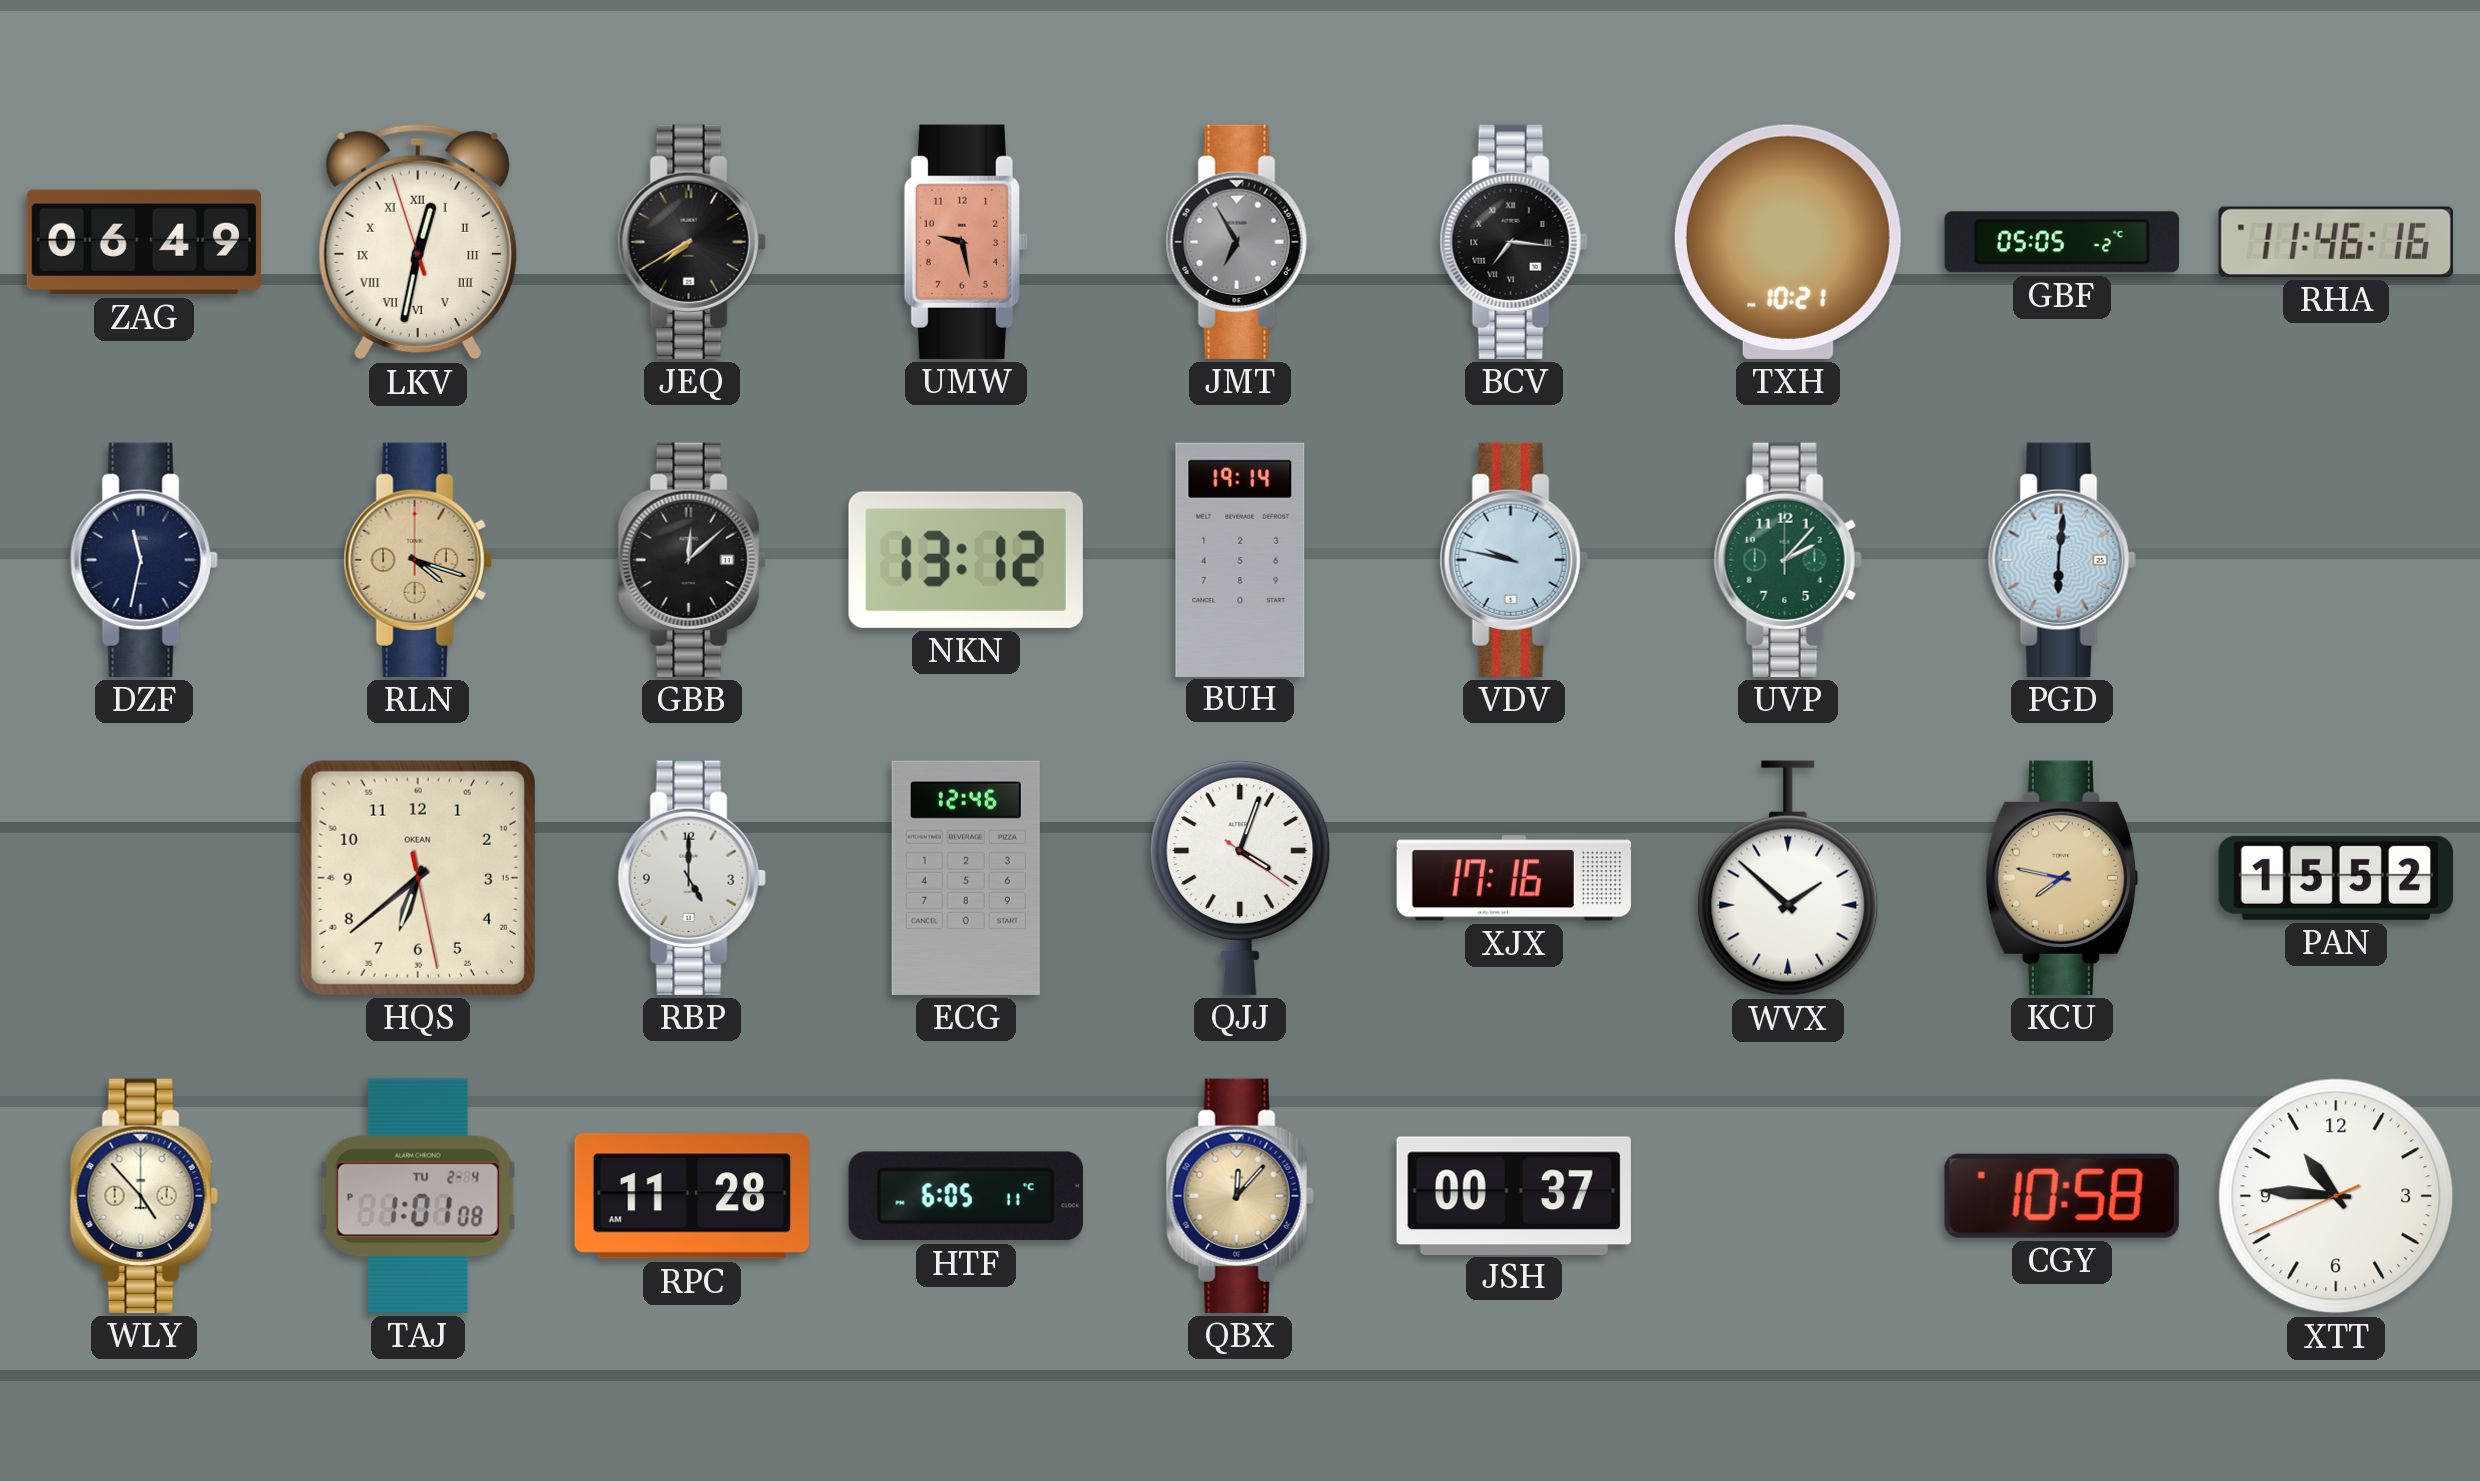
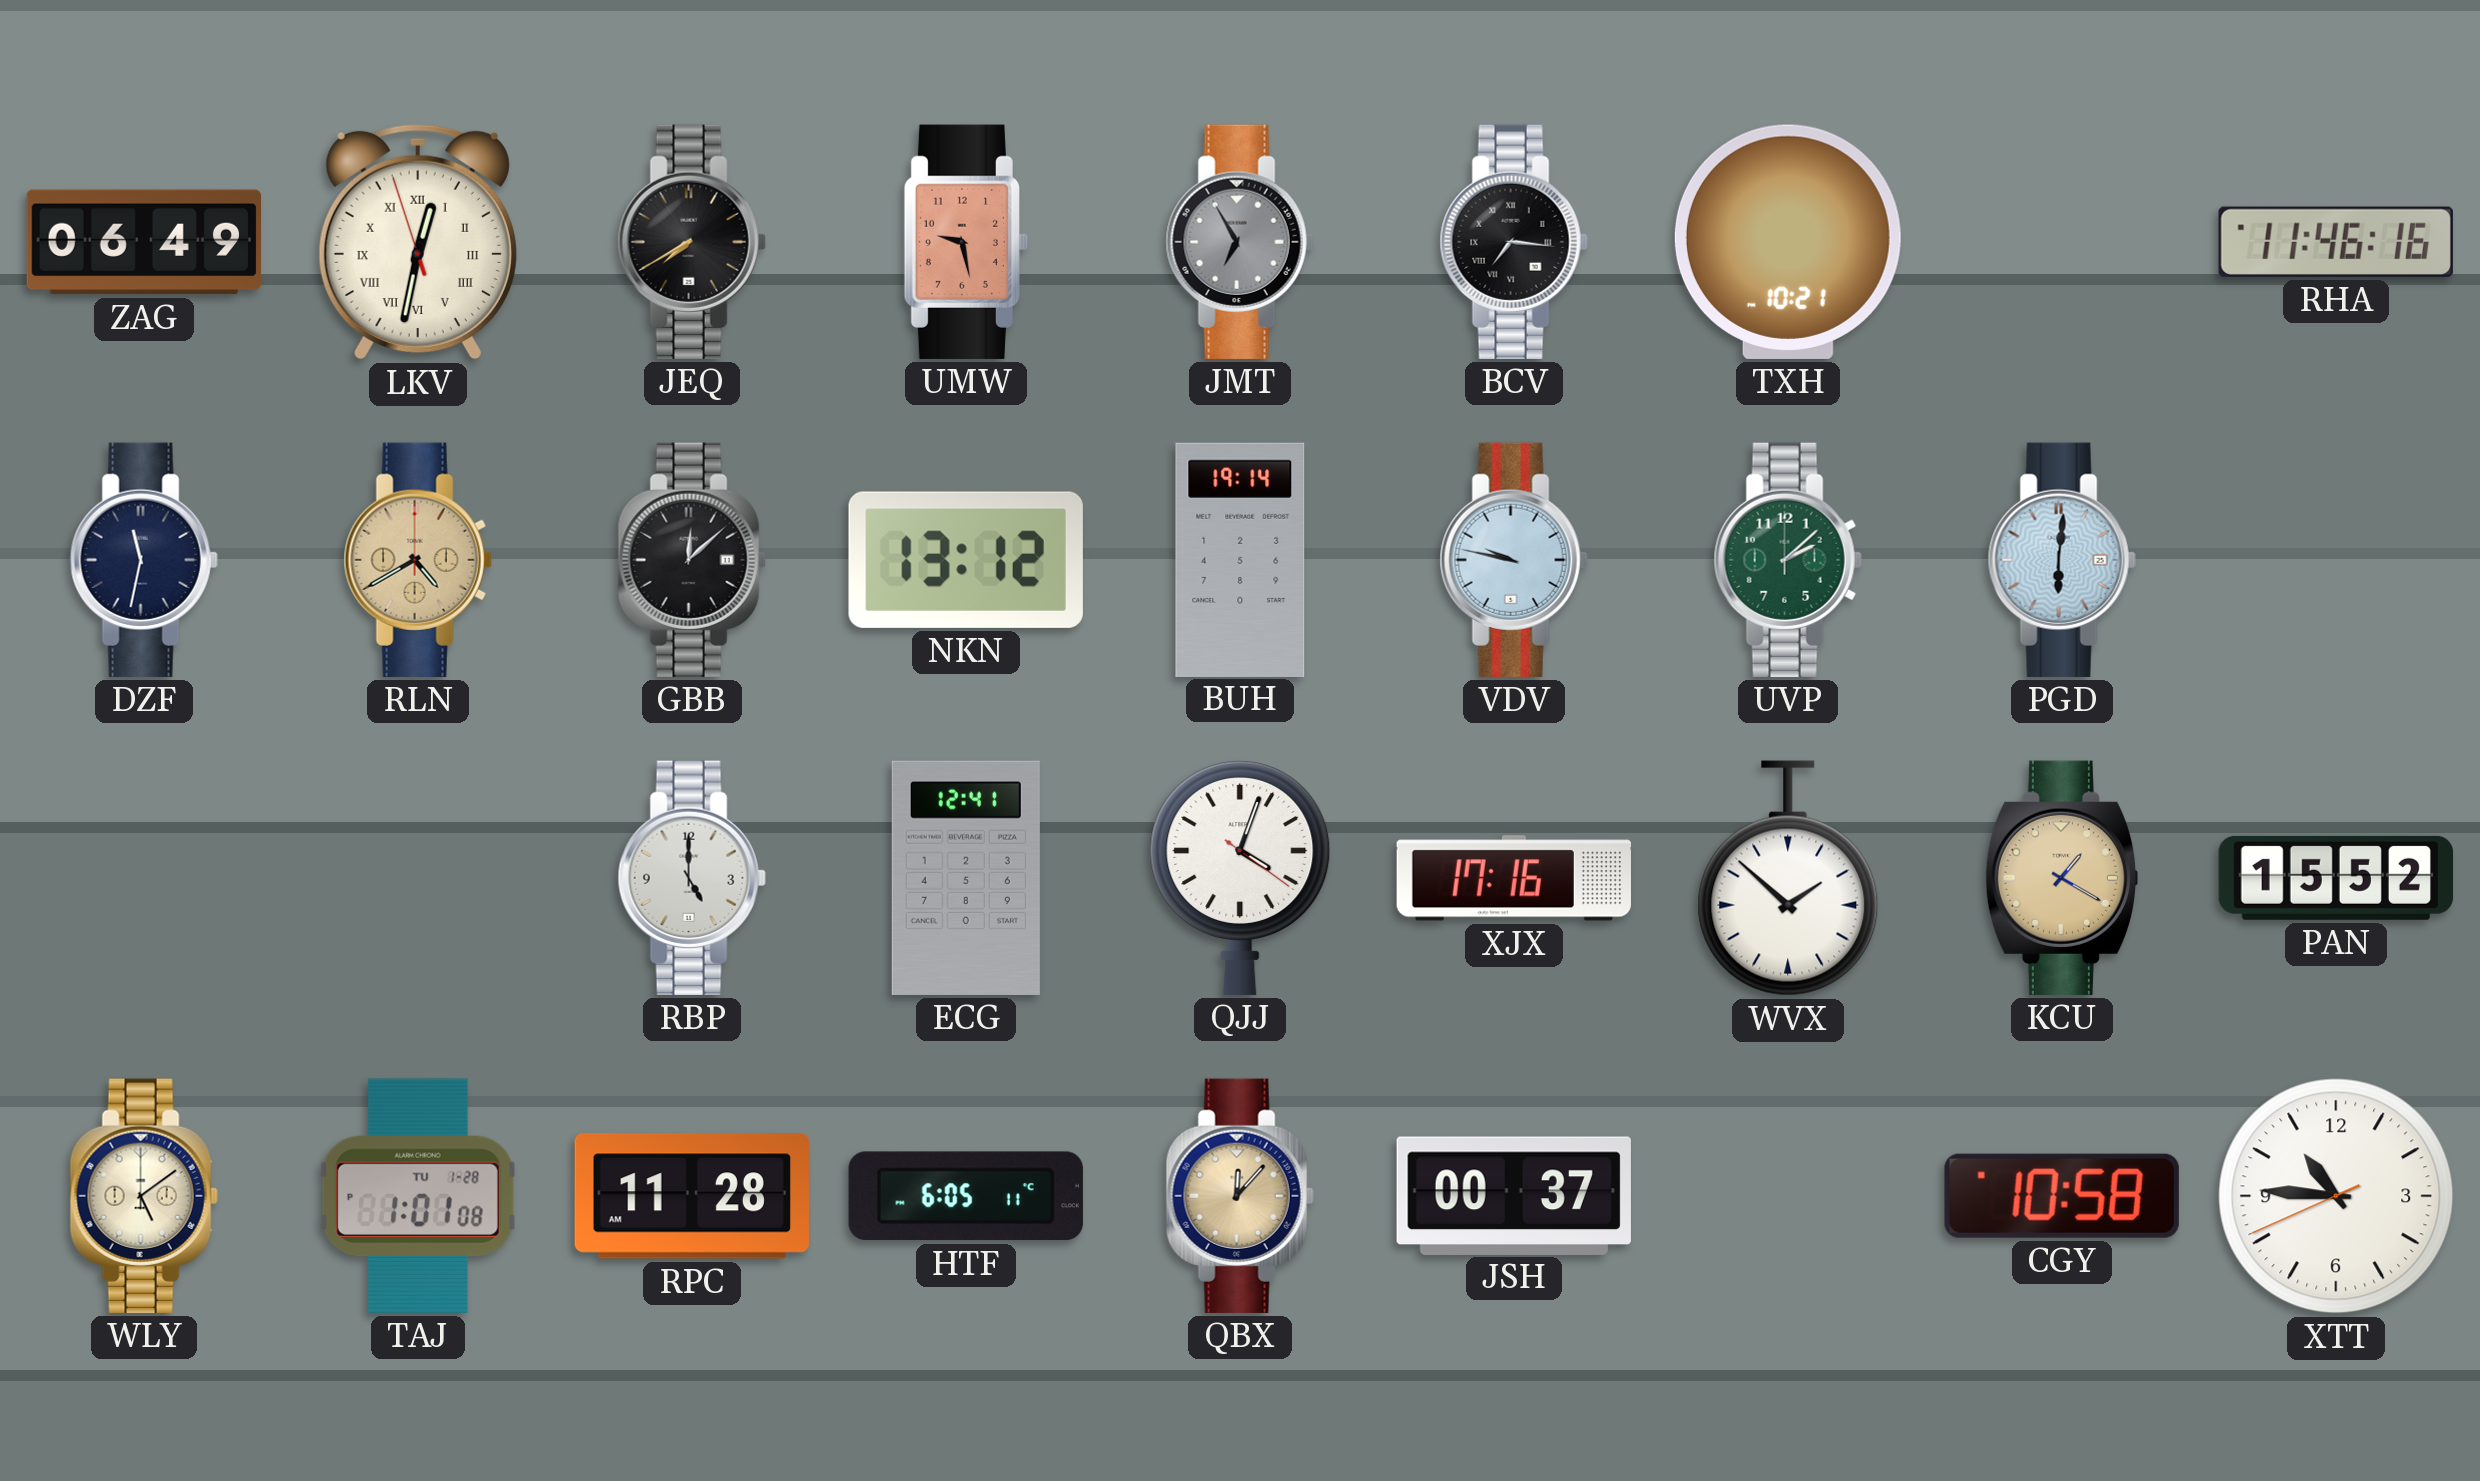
GBF: 05:05 -> none (2062, 242)
RLN: 4:18 -> 4:40 (418, 560)
UVP: 2:07 -> 2:08 (1788, 560)
HQS: 6:38 -> none (418, 878)
ECG: 12:46 -> 12:41 (966, 878)
KCU: 7:47 -> 1:20 (2062, 878)
WLY: 4:53 -> 5:09 (144, 1196)
TAJ date: TU 2-4 -> TU 1-28 (418, 1196)
